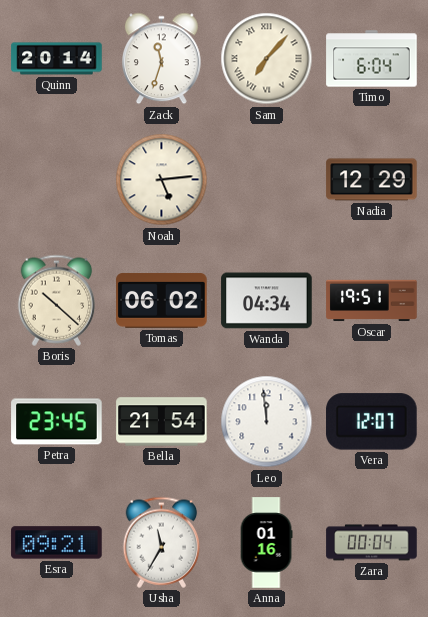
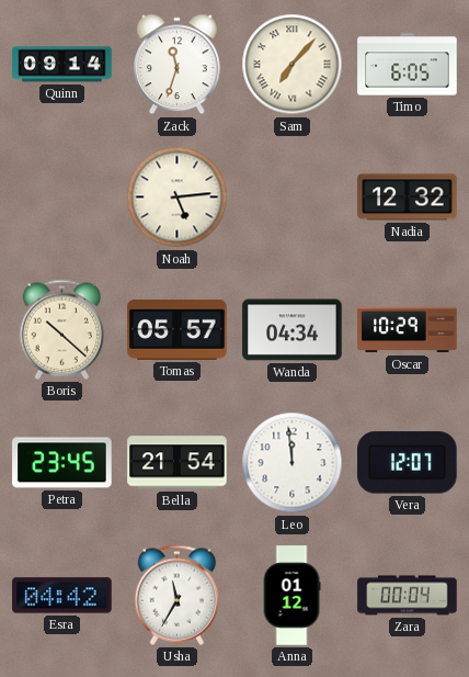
Quinn: 20:14 -> 09:14 (62, 65)
Timo: 6:04 -> 6:05 (408, 65)
Nadia: 12:29 -> 12:32 (408, 198)
Tomas: 06:02 -> 05:57 (178, 330)
Oscar: 19:51 -> 10:29 (408, 330)
Esra: 09:21 -> 04:42 (62, 596)
Anna: 01:16 -> 01:12 (291, 596)
